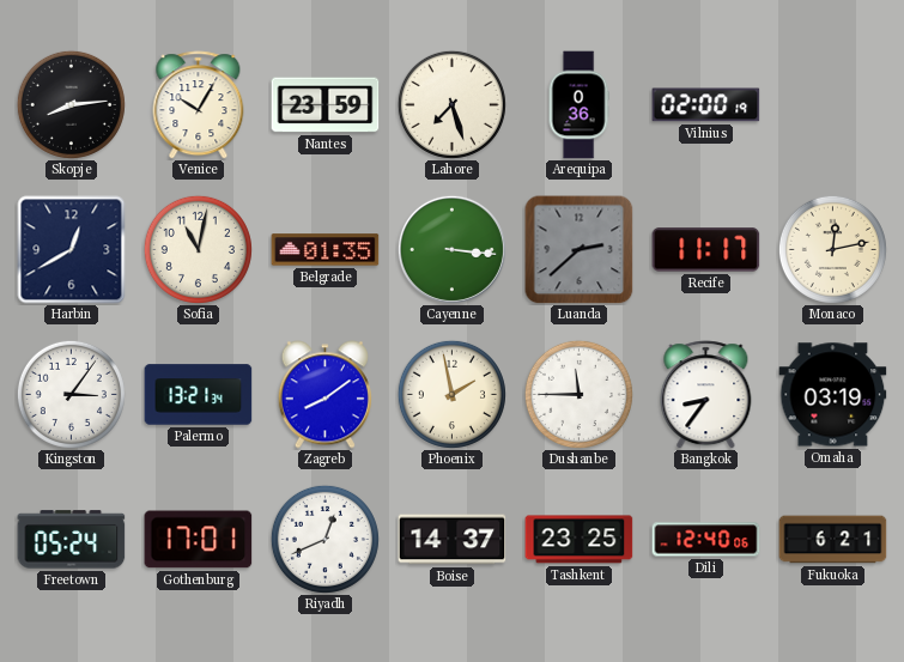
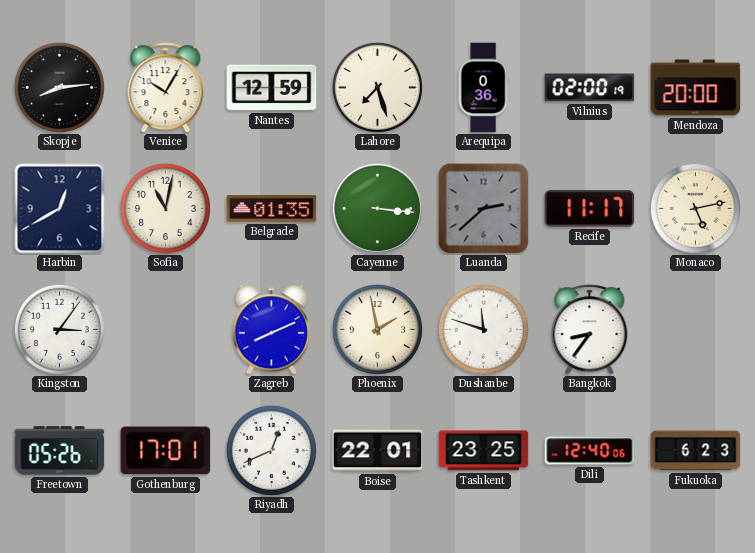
Nantes: 23:59 -> 12:59 (272, 88)
Mendoza: none -> 20:00 (696, 88)
Monaco: 12:13 -> 5:13 (695, 208)
Palermo: 13:21 -> none (199, 395)
Zagreb: 8:09 -> 8:11 (271, 330)
Dushanbe: 11:45 -> 11:48 (483, 329)
Omaha: 03:19 -> none (833, 395)
Freetown: 05:24 -> 05:26 (60, 451)
Boise: 14:37 -> 22:01 (378, 451)
Fukuoka: 6:21 -> 6:23 (696, 451)
